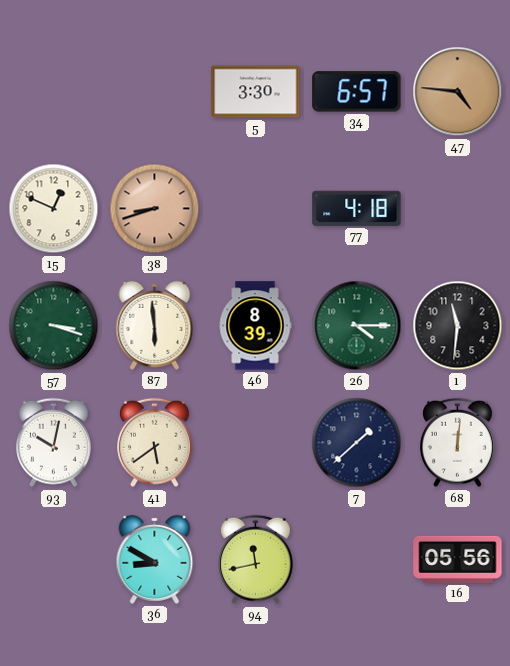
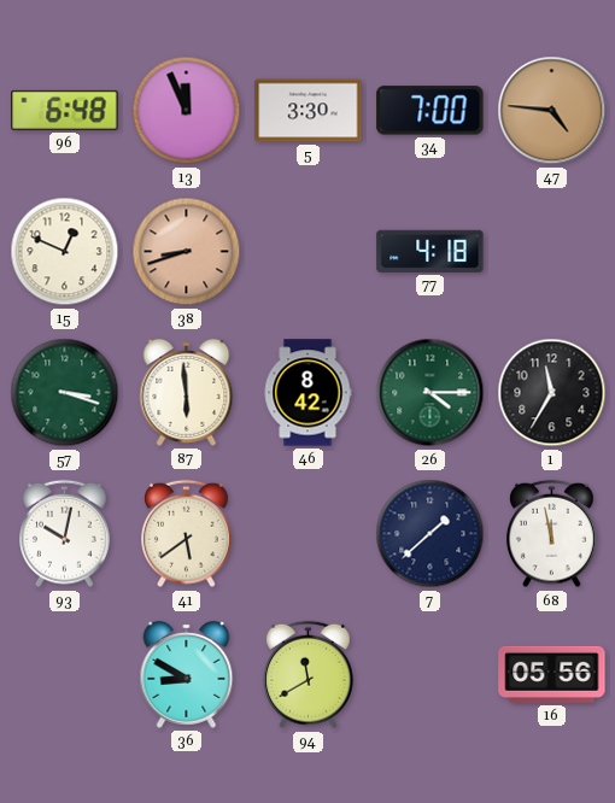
96: none -> 6:48 (65, 110)
13: none -> 11:56 (187, 111)
34: 6:57 -> 7:00 (430, 111)
46: 8:39 -> 8:42 (307, 393)
1: 11:31 -> 11:35 (552, 393)
68: 12:01 -> 11:58 (552, 534)
94: 11:43 -> 11:40 (309, 675)
